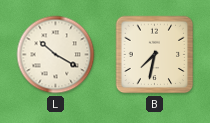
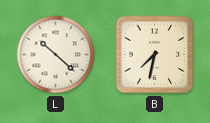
L: 10:20 -> 10:22 (56, 55)
